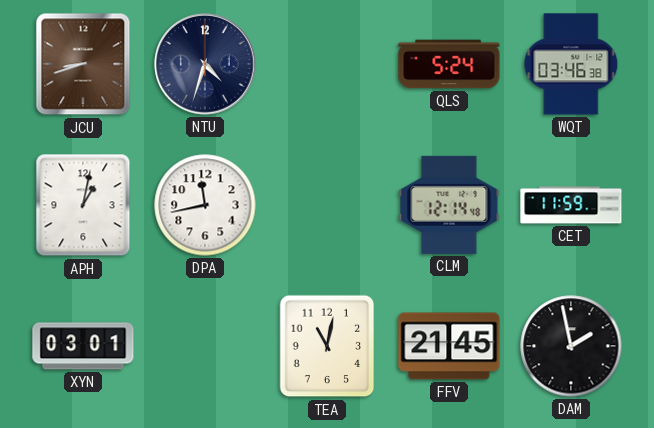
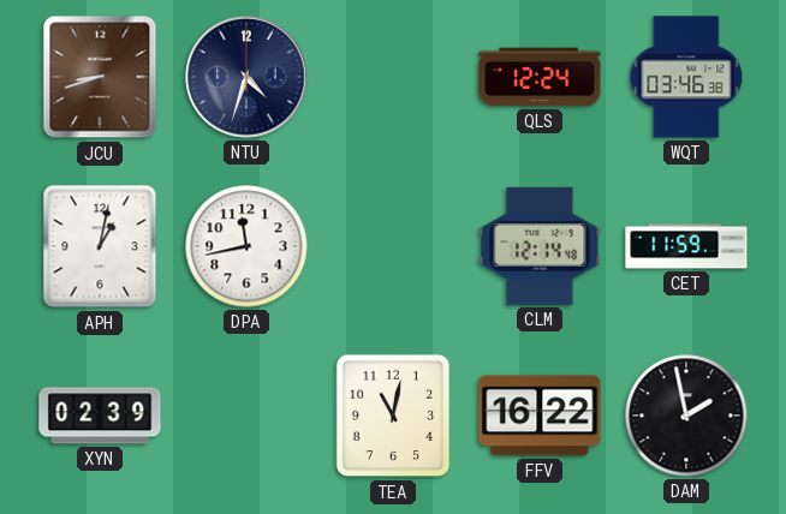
QLS: 5:24 -> 12:24 (540, 77)
XYN: 03:01 -> 02:39 (100, 416)
FFV: 21:45 -> 16:22 (540, 416)
